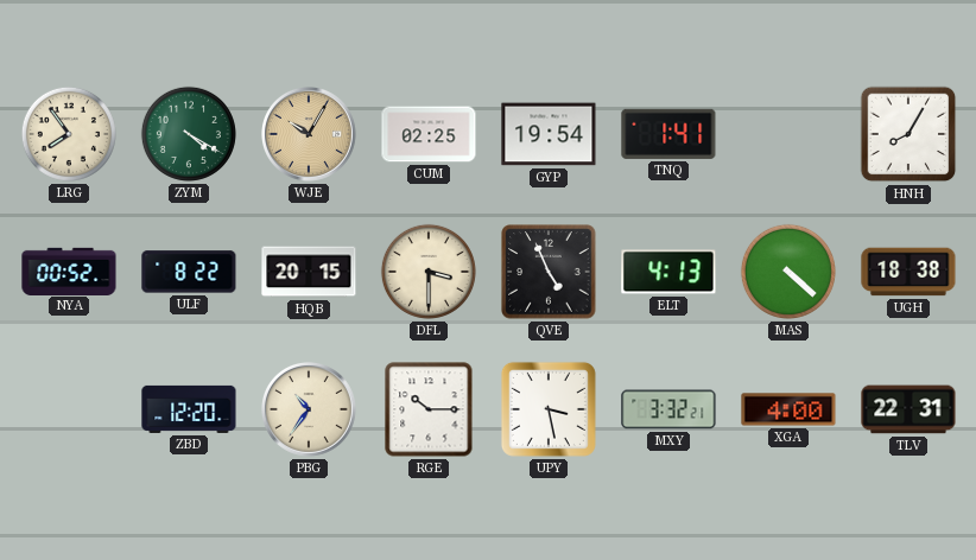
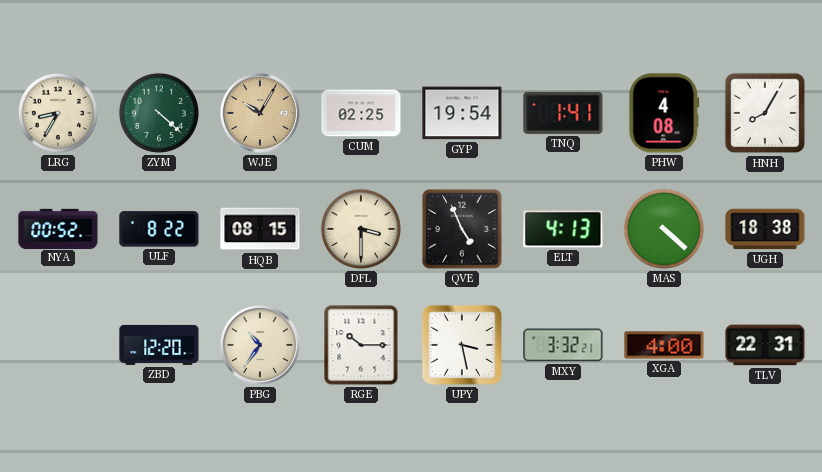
LRG: 7:54 -> 8:35 (58, 113)
ZYM: 4:20 -> 4:22 (159, 113)
PHW: none -> 4:08 (664, 113)
HQB: 20:15 -> 08:15 (260, 229)
